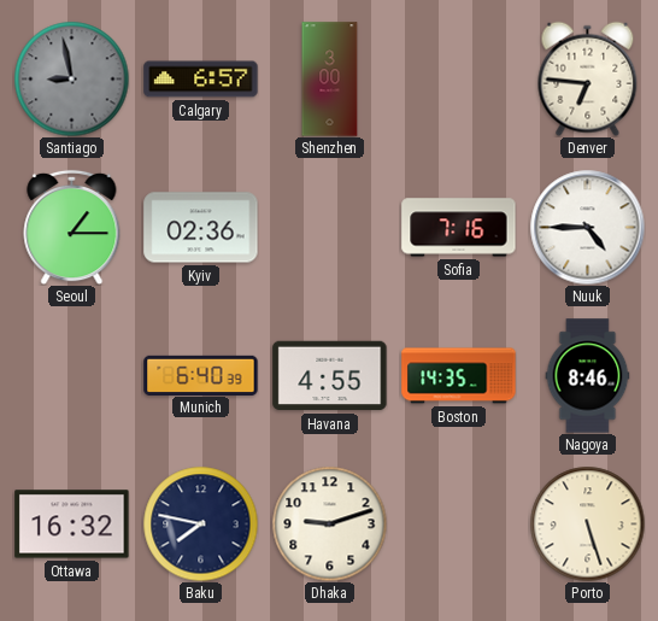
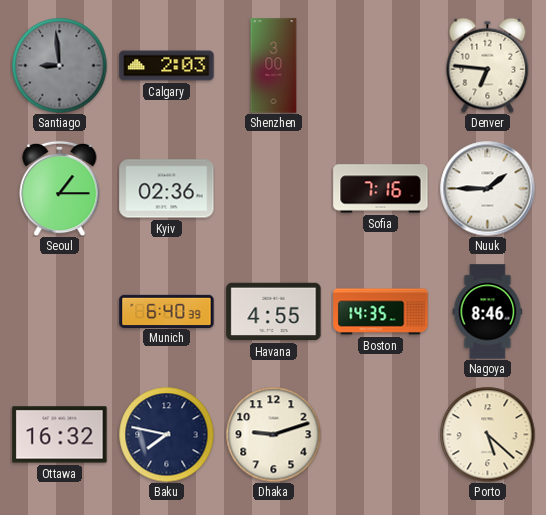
Santiago: 8:58 -> 8:59 (59, 65)
Calgary: 6:57 -> 2:03 (167, 66)
Nuuk: 4:45 -> 1:45 (487, 188)
Porto: 5:27 -> 5:22 (487, 434)
